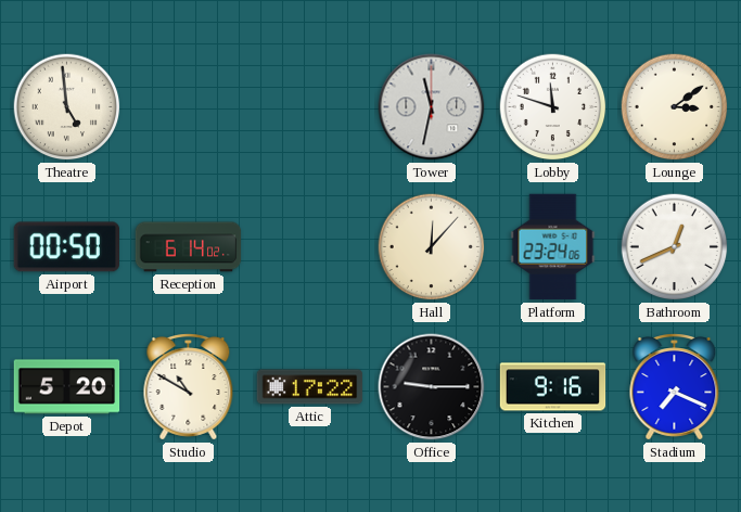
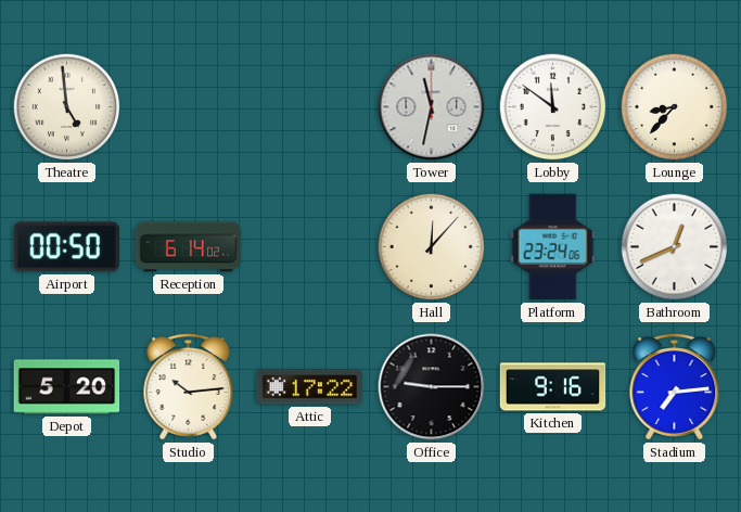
Lobby: 11:48 -> 11:51 (553, 107)
Lounge: 3:09 -> 8:37 (675, 107)
Studio: 10:50 -> 10:14 (189, 387)
Stadium: 7:19 -> 7:14 (675, 387)
